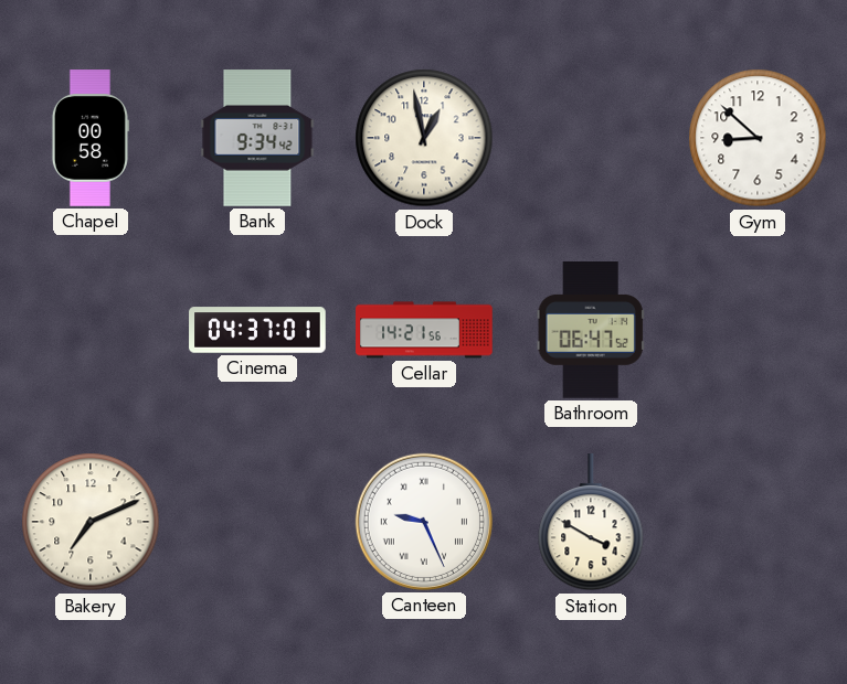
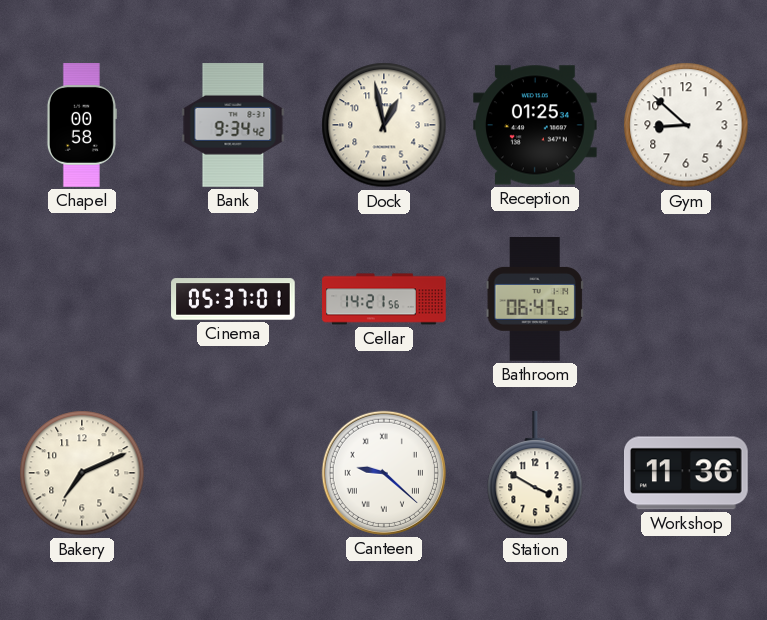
Reception: none -> 01:25 (536, 125)
Cinema: 04:37 -> 05:37 (233, 299)
Canteen: 9:26 -> 9:22 (384, 473)
Workshop: none -> 11:36 (687, 473)
